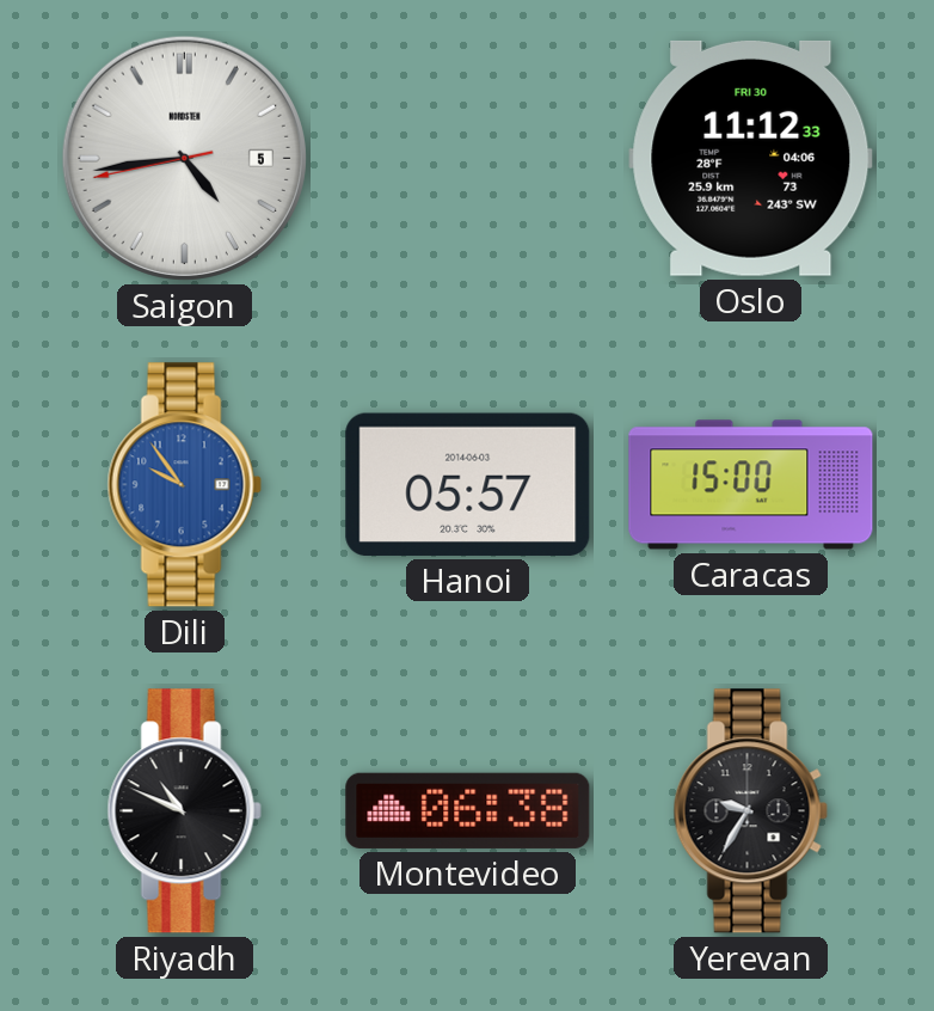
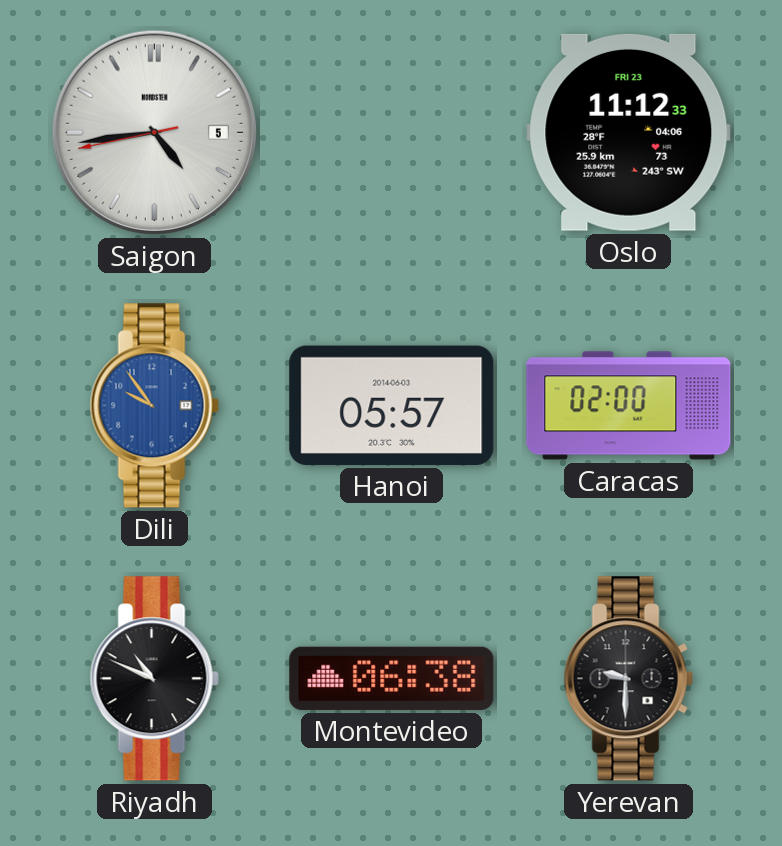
Oslo date: FRI 30 -> FRI 23 (629, 132)
Caracas: 15:00 -> 02:00 (629, 406)
Yerevan: 9:35 -> 9:30 (628, 679)
